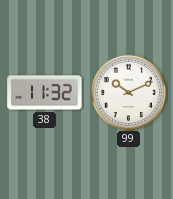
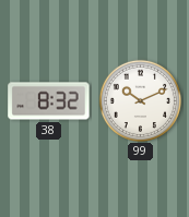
38: 11:32 -> 8:32 (49, 101)
